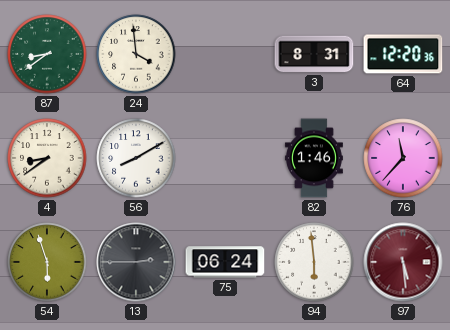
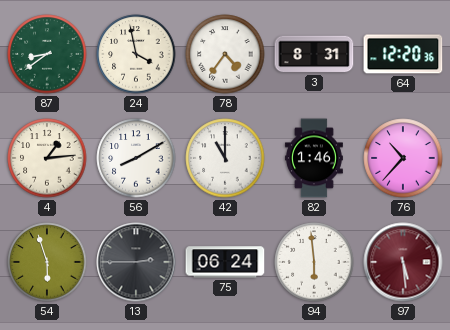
24: 3:59 -> 3:58 (136, 54)
78: none -> 4:36 (225, 54)
4: 8:39 -> 1:14 (47, 158)
42: none -> 11:00 (225, 158)
76: 11:37 -> 10:37 (403, 158)
